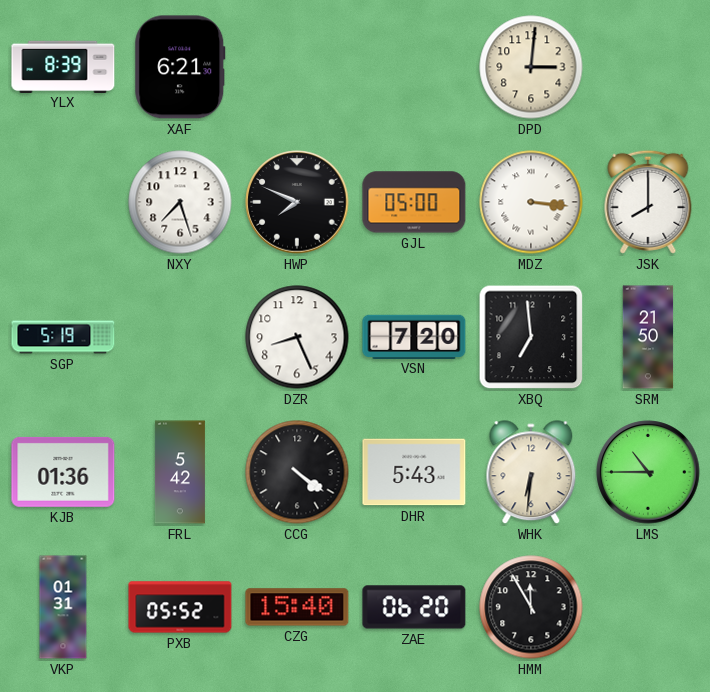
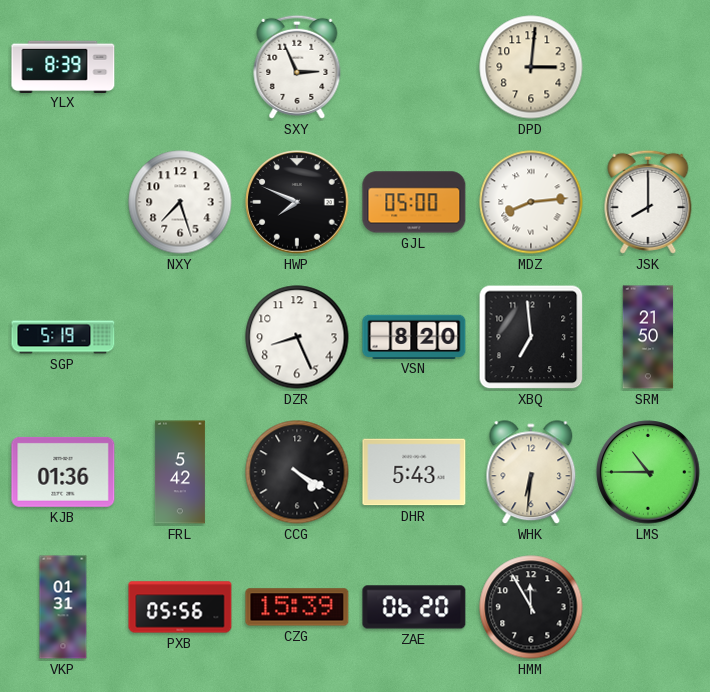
XAF: 6:21 -> none (180, 67)
SXY: none -> 2:56 (297, 67)
MDZ: 3:16 -> 8:14 (531, 202)
VSN: 7:20 -> 8:20 (414, 336)
CCG: 4:21 -> 4:20 (297, 472)
PXB: 05:52 -> 05:56 (180, 607)
CZG: 15:40 -> 15:39 (297, 607)
